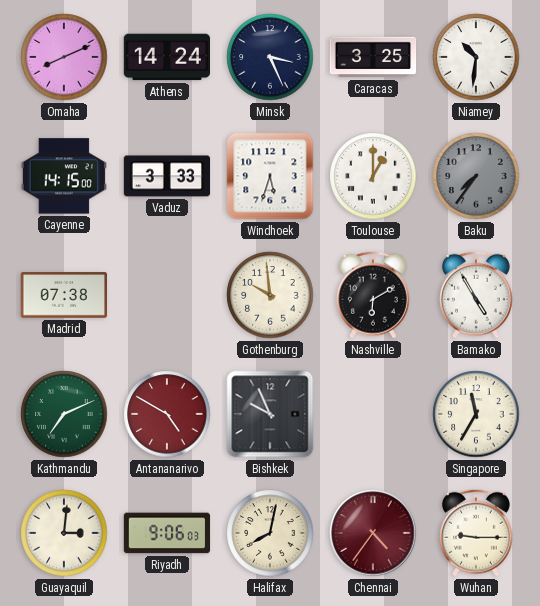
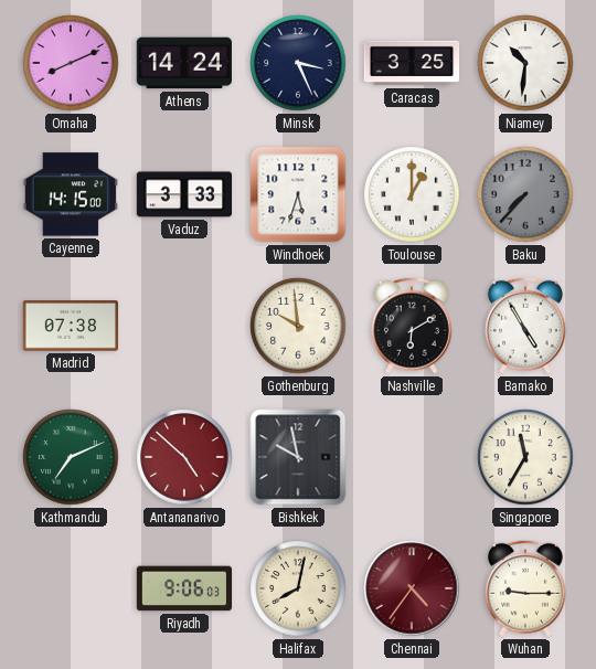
Baku: 7:36 -> 7:37 (525, 194)
Antananarivo: 4:50 -> 4:52 (184, 457)
Bishkek: 9:56 -> 9:58 (298, 457)
Guayaquil: 3:01 -> none (64, 533)
